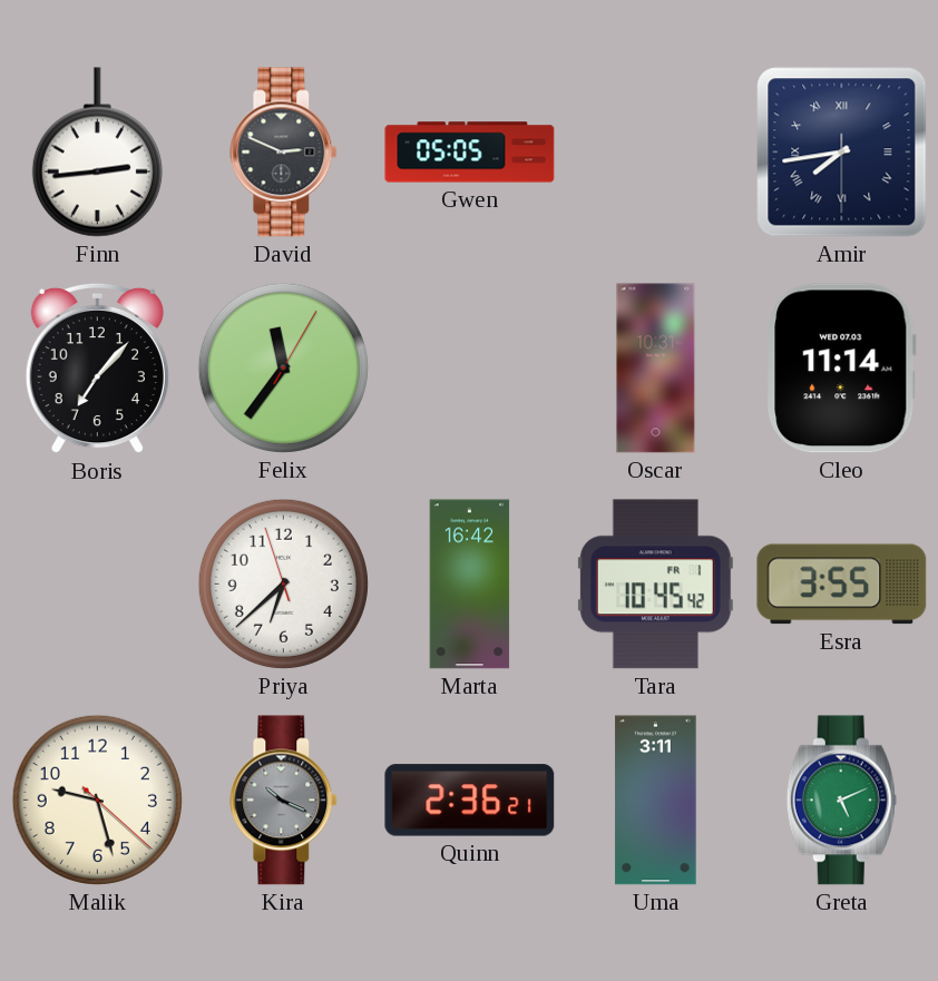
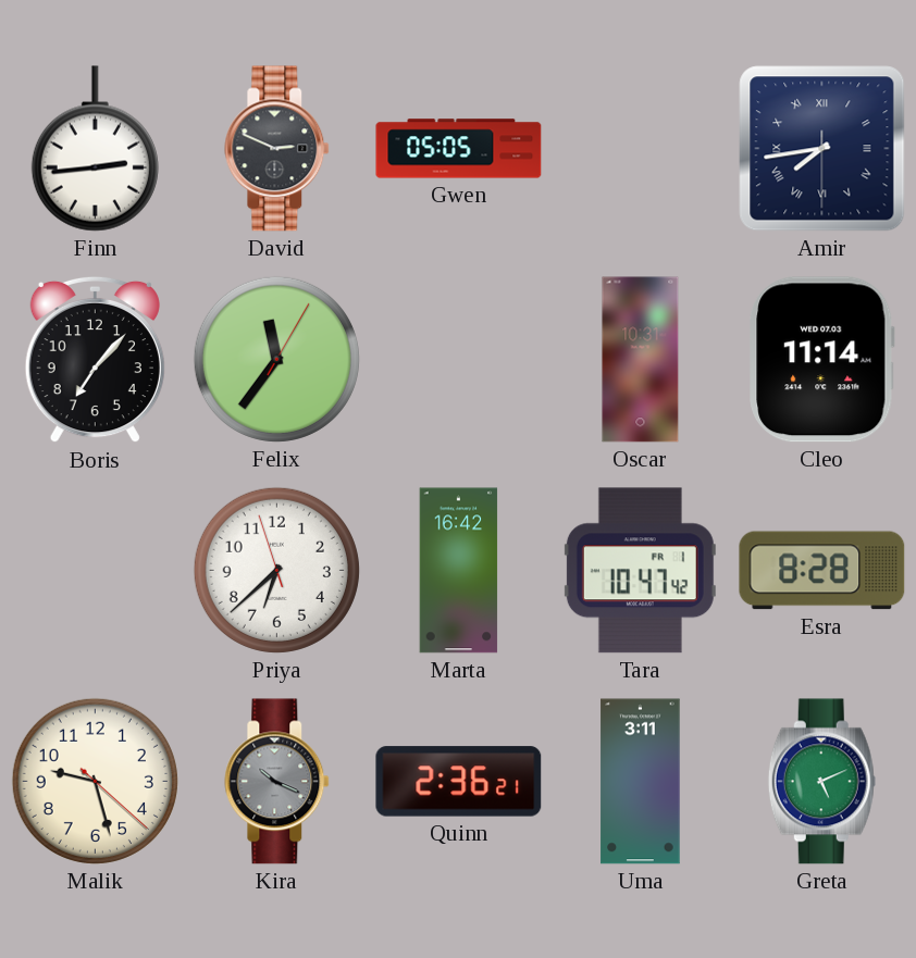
Tara: 10:45 -> 10:47 (640, 571)
Esra: 3:55 -> 8:28 (822, 571)
